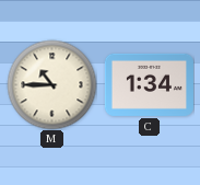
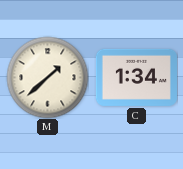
M: 10:45 -> 1:38 (47, 77)
